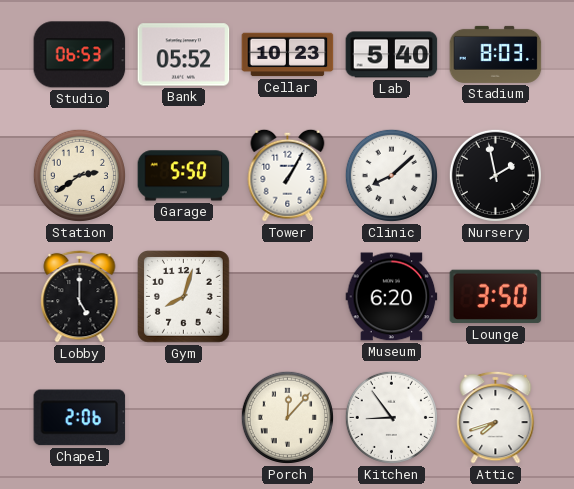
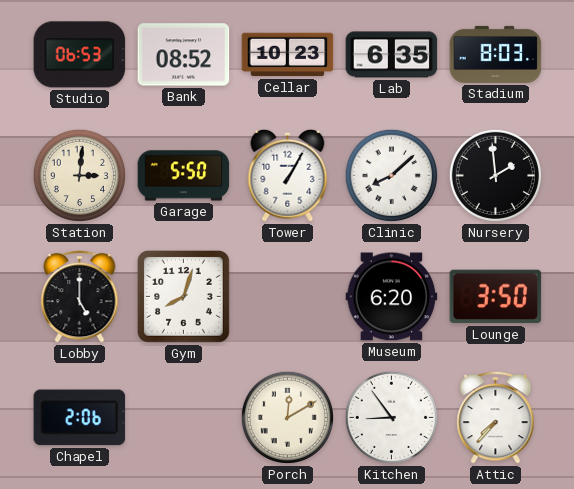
Bank: 05:52 -> 08:52 (184, 55)
Lab: 5:40 -> 6:35 (392, 55)
Station: 2:39 -> 3:01 (79, 175)
Nursery: 1:58 -> 1:59 (495, 175)
Porch: 12:07 -> 12:10 (287, 417)
Attic: 7:42 -> 7:37 (496, 417)
